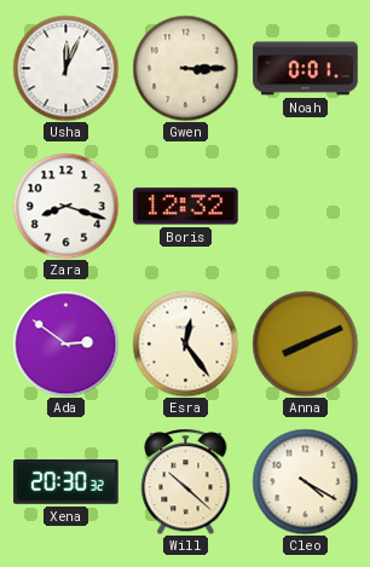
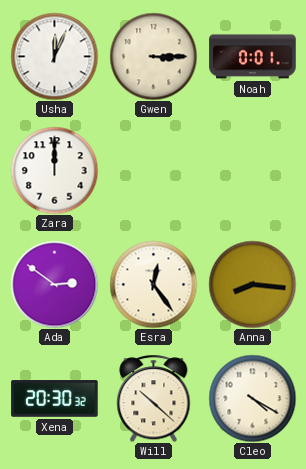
Zara: 8:18 -> 12:00 (54, 170)
Boris: 12:32 -> none (186, 207)
Anna: 8:11 -> 8:16 (252, 284)
